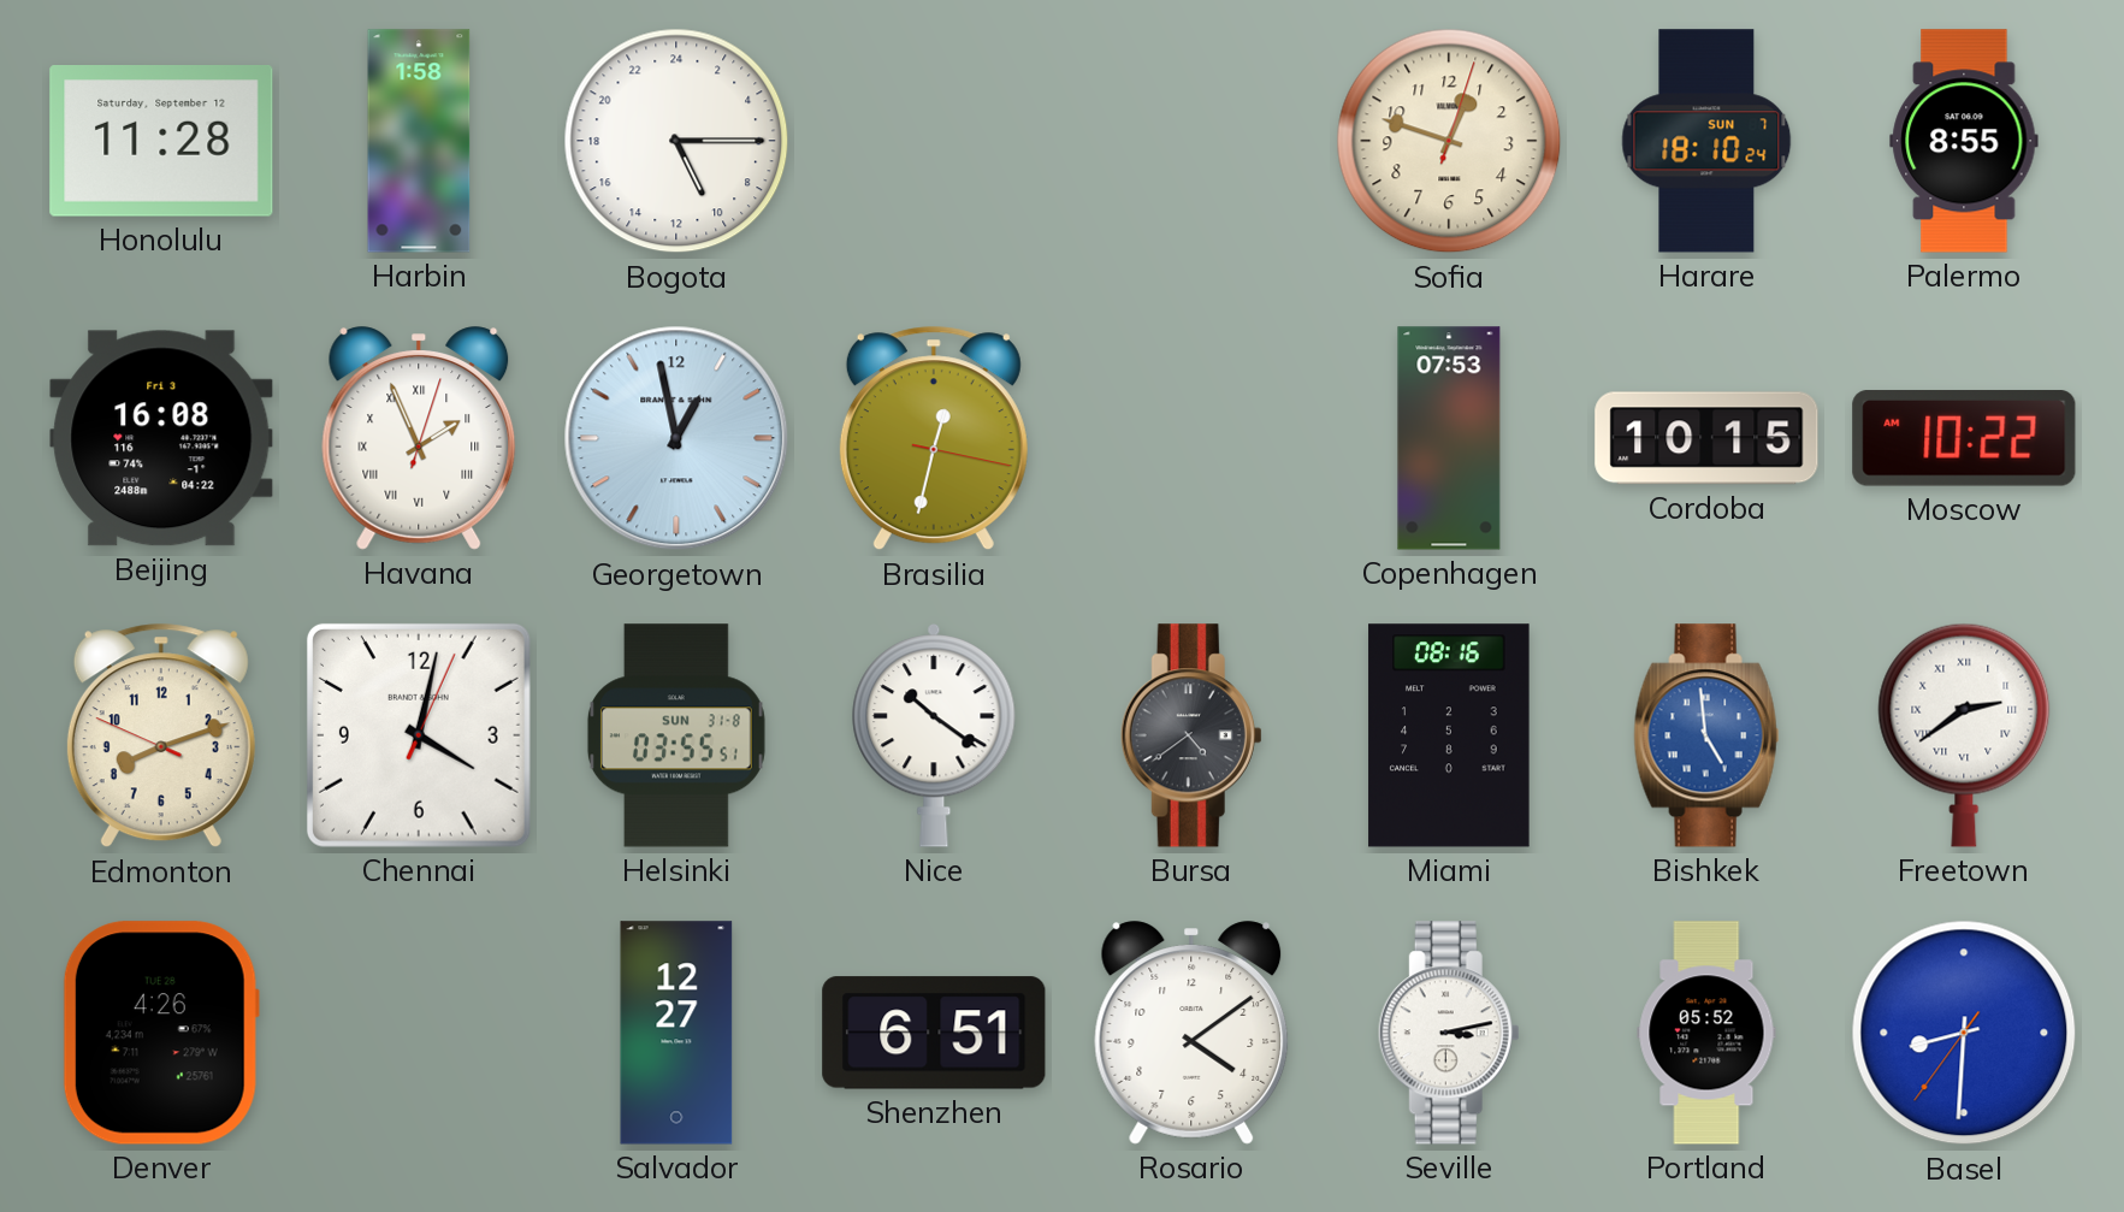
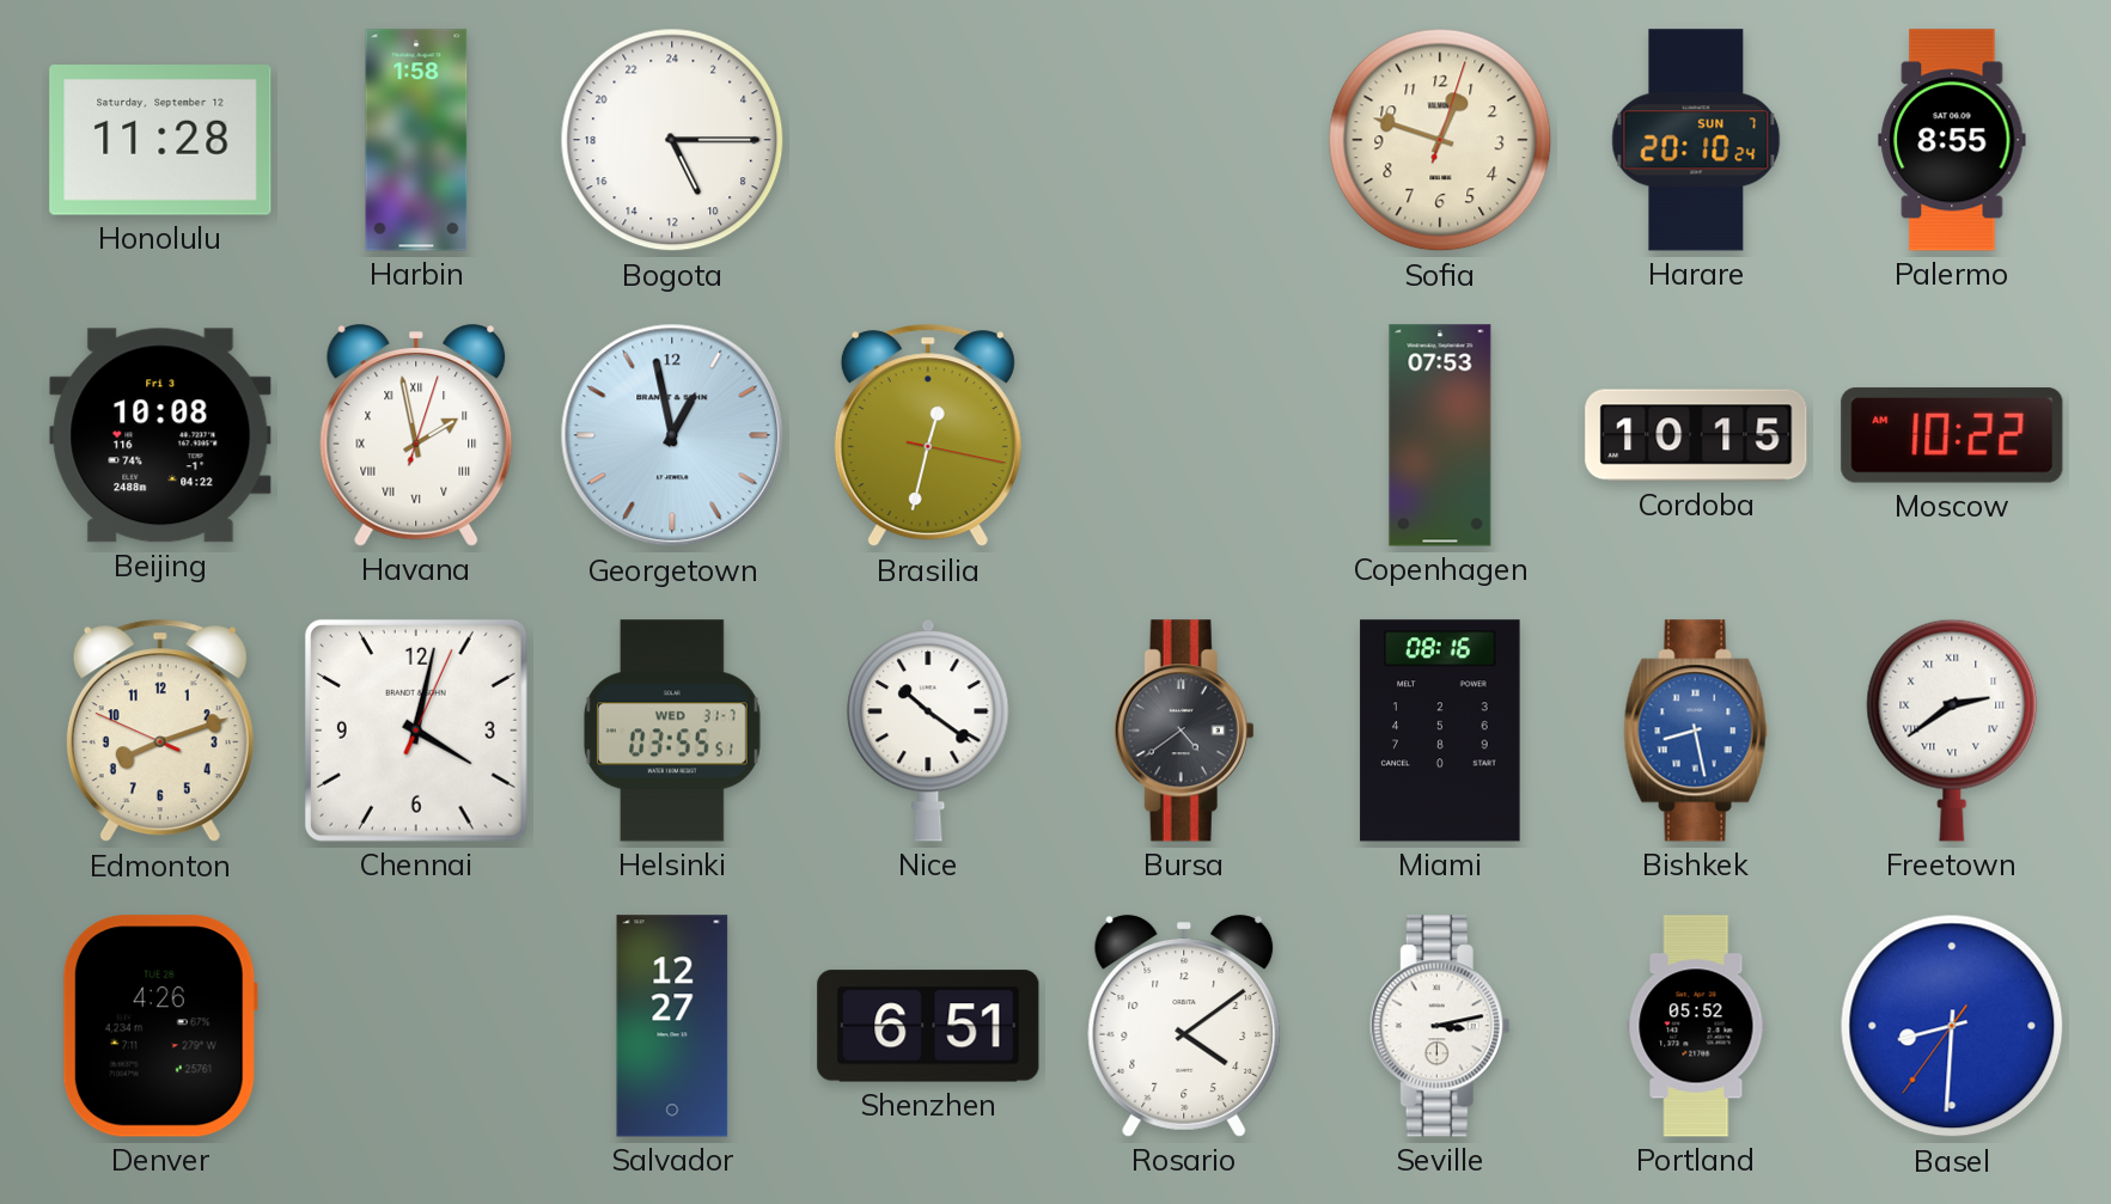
Harare: 18:10 -> 20:10 (1696, 140)
Beijing: 16:08 -> 10:08 (160, 435)
Havana: 1:56 -> 1:58 (416, 435)
Helsinki date: SUN 31-8 -> WED 31-7 (672, 731)
Bishkek: 4:59 -> 8:28 (1696, 731)
